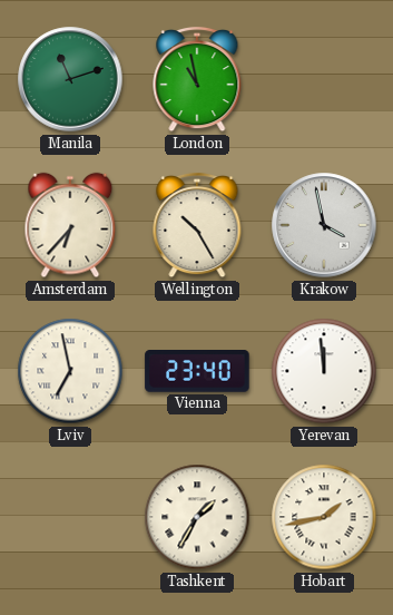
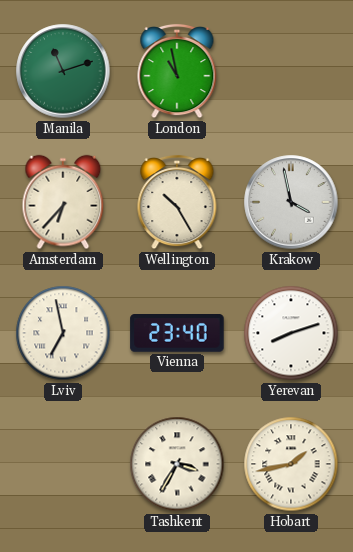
Yerevan: 11:59 -> 8:12 (291, 333)
Tashkent: 1:35 -> 3:35 (177, 464)
